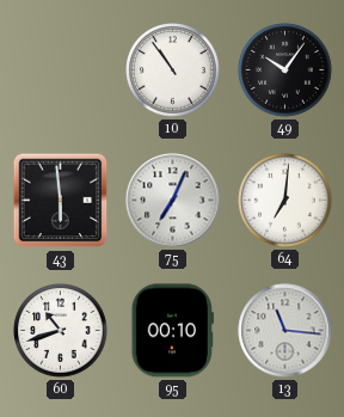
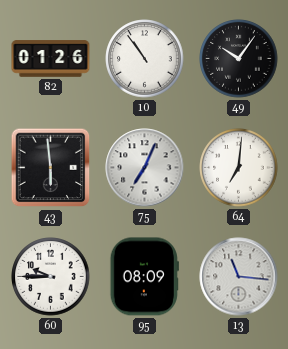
82: none -> 01:26 (51, 59)
60: 10:42 -> 9:45 (51, 277)
95: 00:10 -> 08:09 (144, 277)
